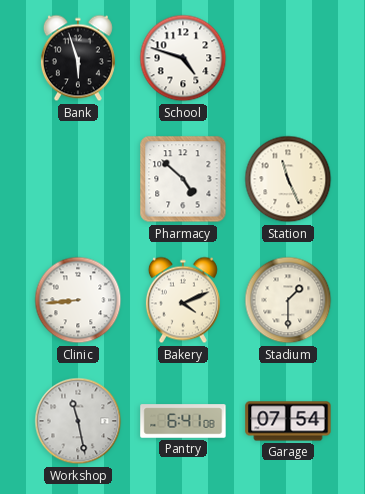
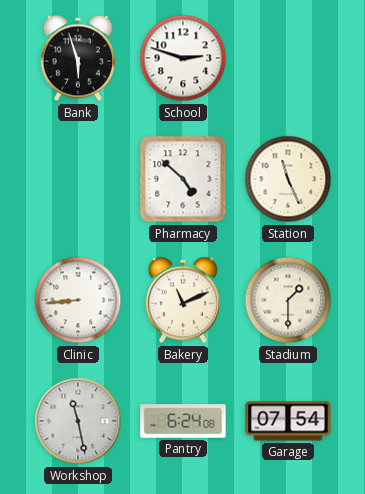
School: 4:48 -> 2:48 (183, 58)
Bakery: 4:11 -> 11:11 (183, 300)
Pantry: 6:41 -> 6:24 (183, 421)
